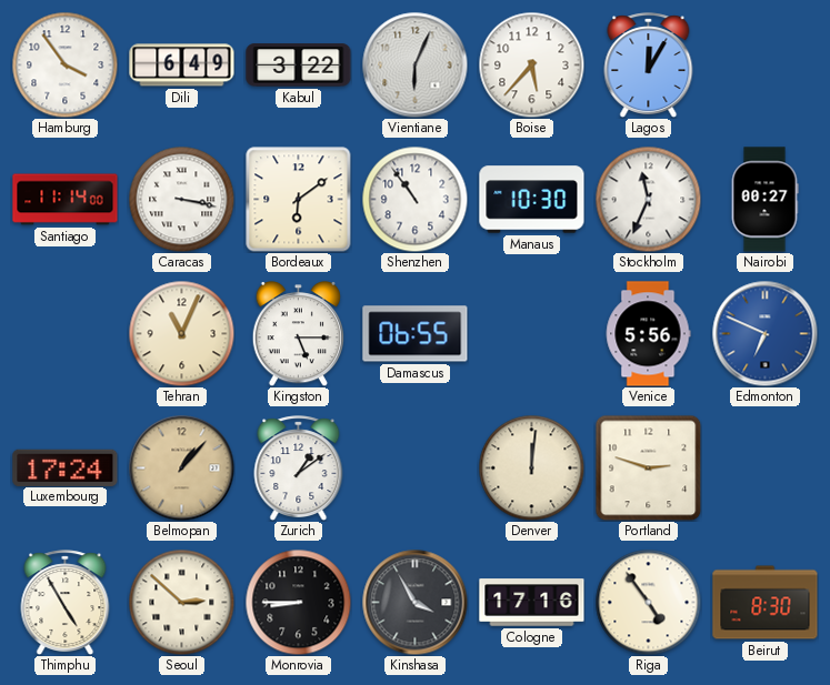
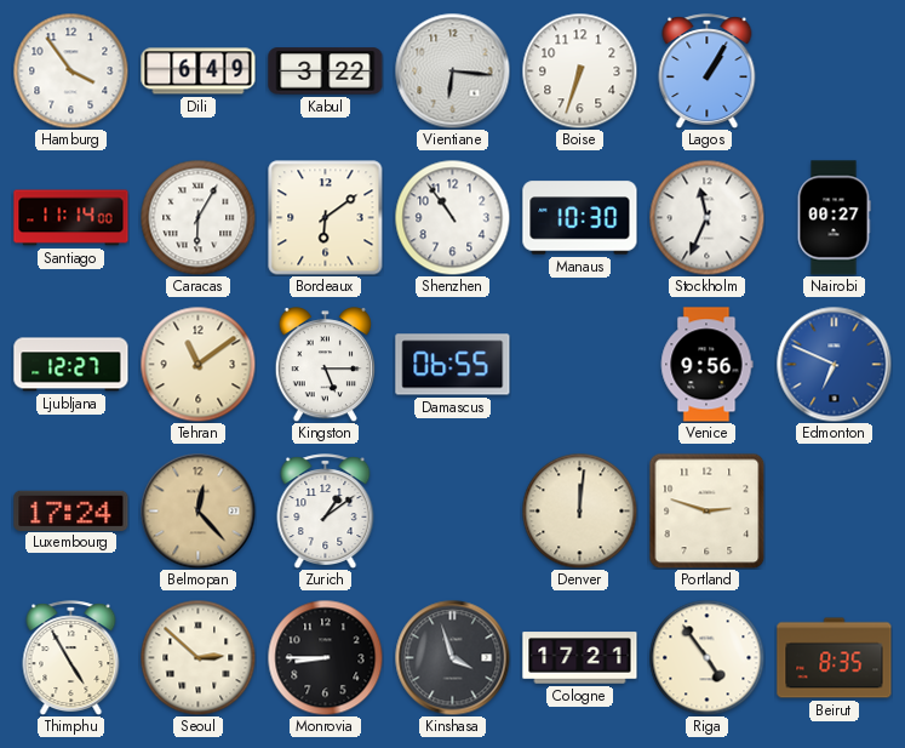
Vientiane: 6:04 -> 6:16 (452, 70)
Boise: 5:37 -> 6:33 (579, 70)
Lagos: 12:05 -> 1:05 (708, 72)
Caracas: 3:17 -> 6:05 (197, 217)
Ljubljana: none -> 12:27 (71, 365)
Tehran: 11:04 -> 11:09 (197, 364)
Venice: 5:56 -> 9:56 (706, 365)
Belmopan: 1:07 -> 12:23 (197, 510)
Kinshasa: 3:55 -> 3:57 (452, 657)
Cologne: 17:16 -> 17:21 (580, 658)
Beirut: 8:30 -> 8:35 (835, 658)
